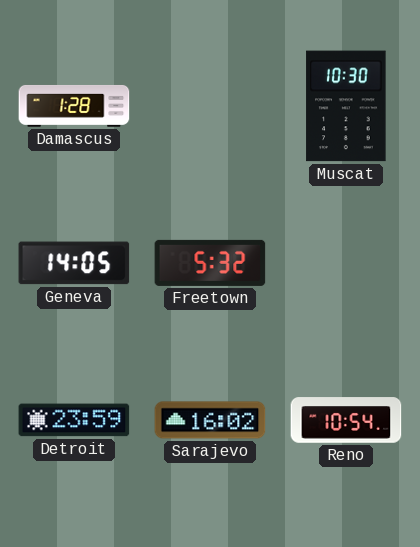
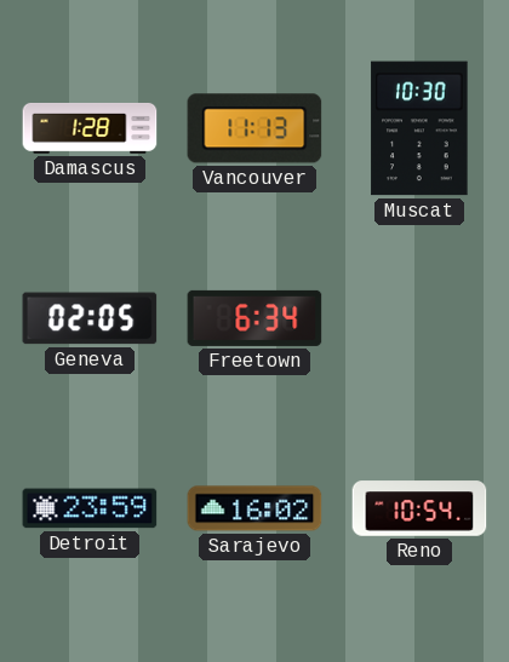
Vancouver: none -> 11:13 (254, 128)
Geneva: 14:05 -> 02:05 (90, 318)
Freetown: 5:32 -> 6:34 (254, 318)
